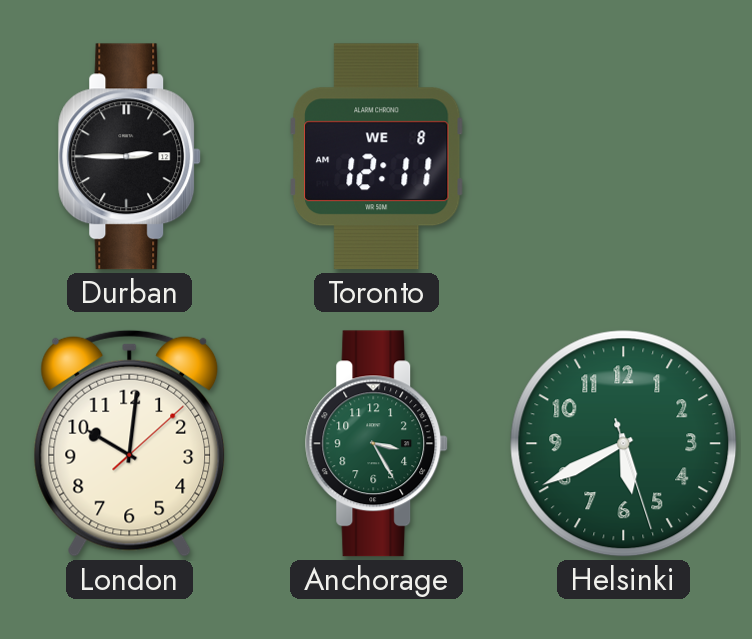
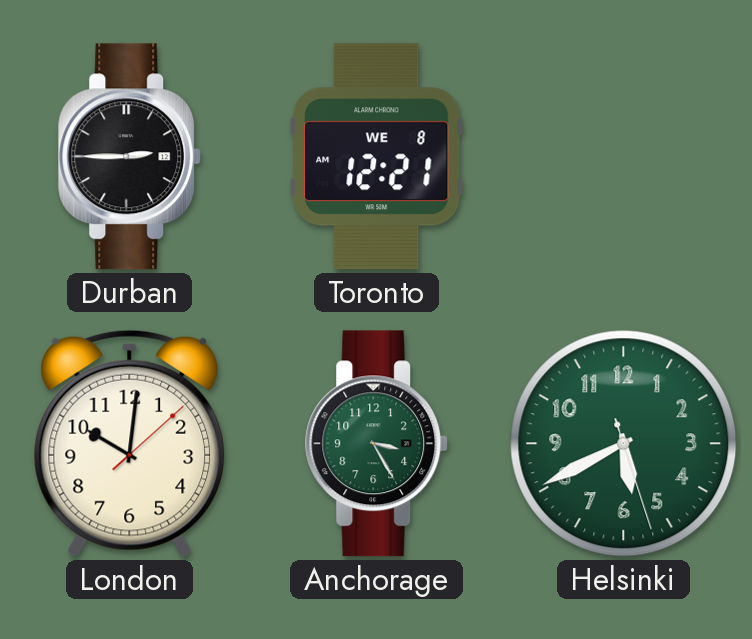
Toronto: 12:11 -> 12:21 (377, 157)
